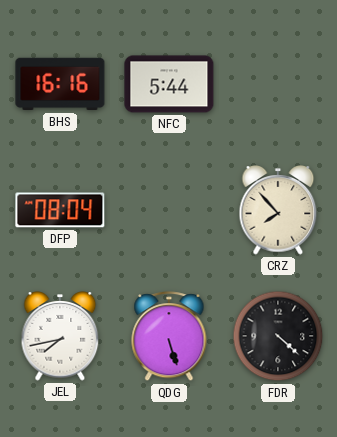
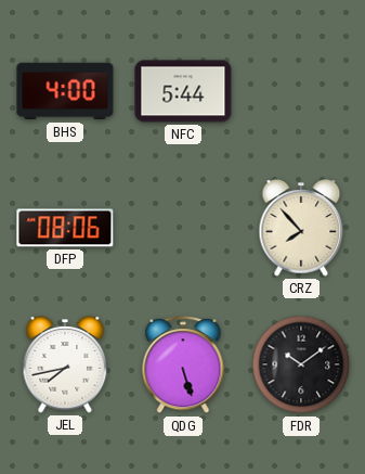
BHS: 16:16 -> 4:00 (65, 91)
DFP: 08:04 -> 08:06 (65, 228)
FDR: 4:22 -> 10:09 (301, 364)
